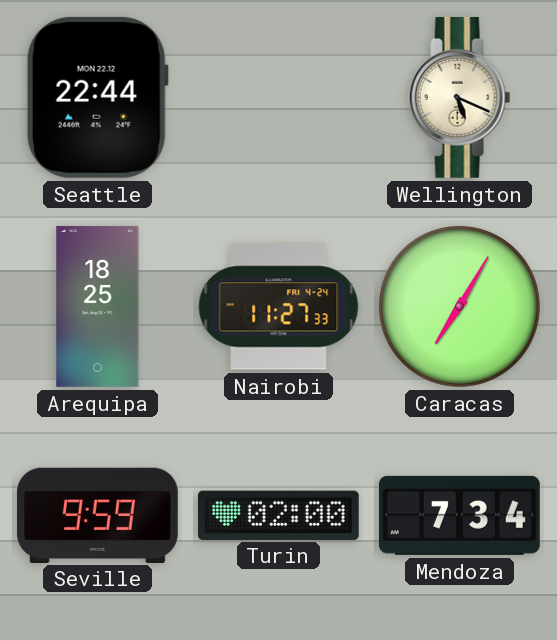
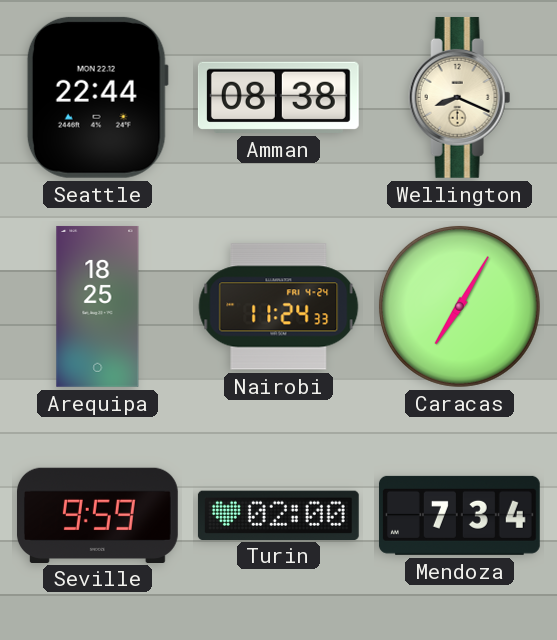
Amman: none -> 08:38 (278, 97)
Wellington: 5:19 -> 8:19 (460, 97)
Nairobi: 11:27 -> 11:24 (279, 307)
